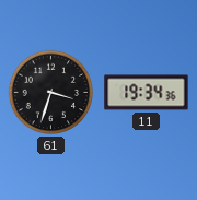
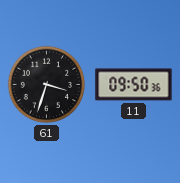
11: 19:34 -> 09:50 (134, 85)
